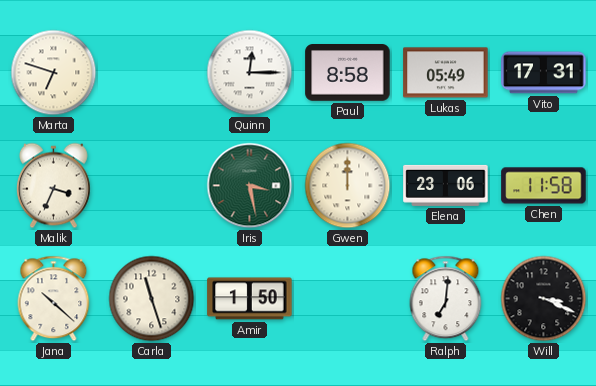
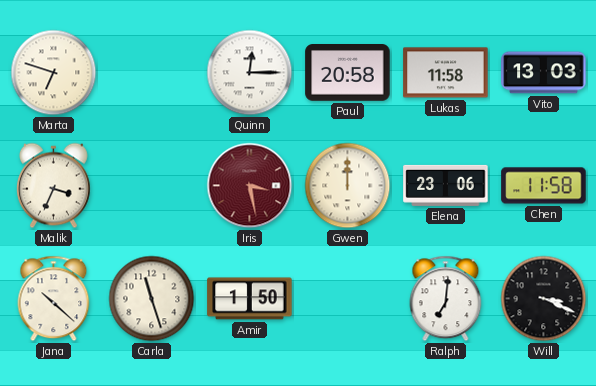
Paul: 8:58 -> 20:58 (348, 73)
Lukas: 05:49 -> 11:58 (446, 73)
Vito: 17:31 -> 13:03 (544, 73)
Iris dial: green -> burgundy (250, 186)
